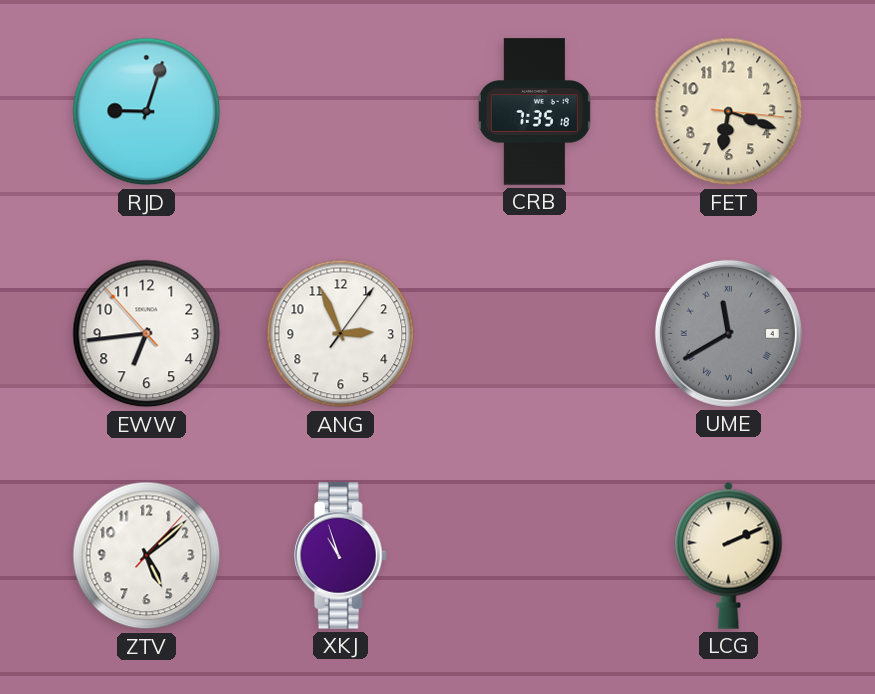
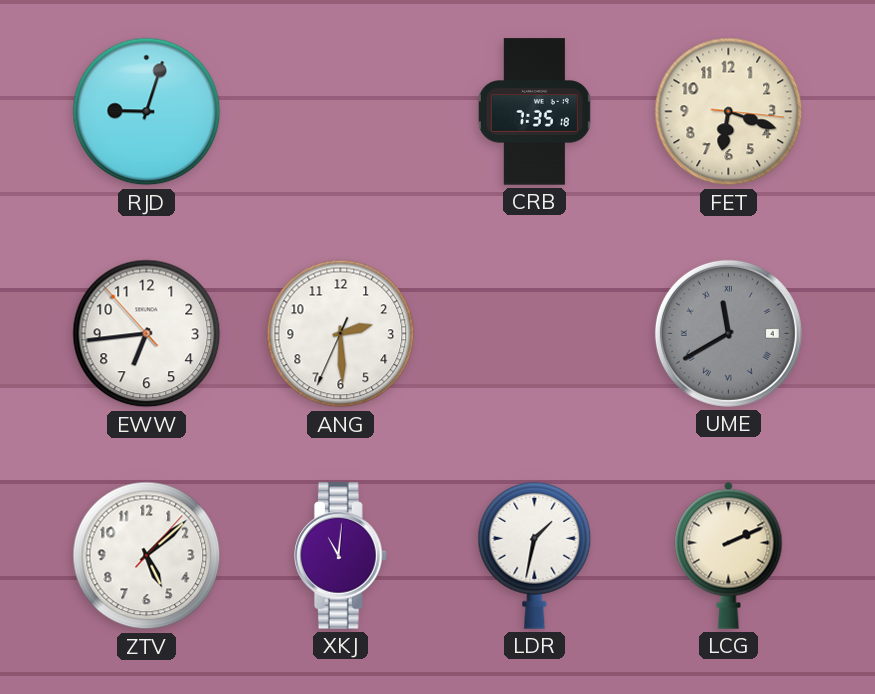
ANG: 2:56 -> 2:29 (341, 334)
XKJ: 10:57 -> 11:01 (341, 556)
LDR: none -> 1:32 (535, 555)
